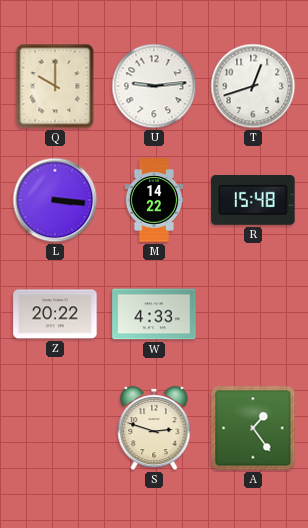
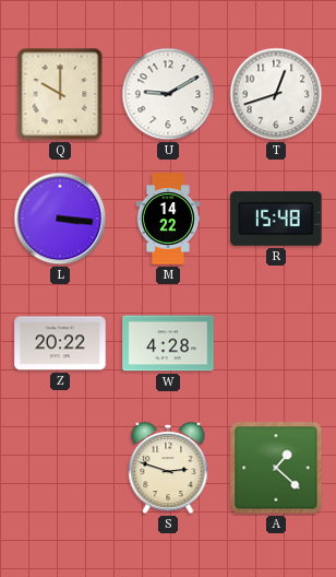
U: 9:14 -> 9:10 (168, 94)
W: 4:33 -> 4:28 (168, 343)
A: 1:24 -> 1:22 (276, 468)
